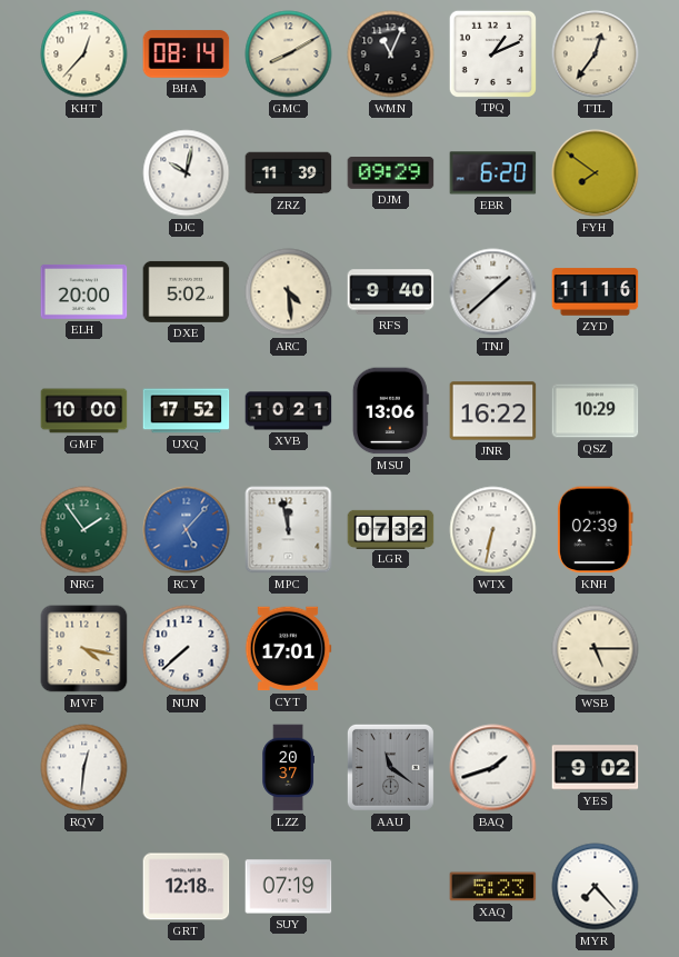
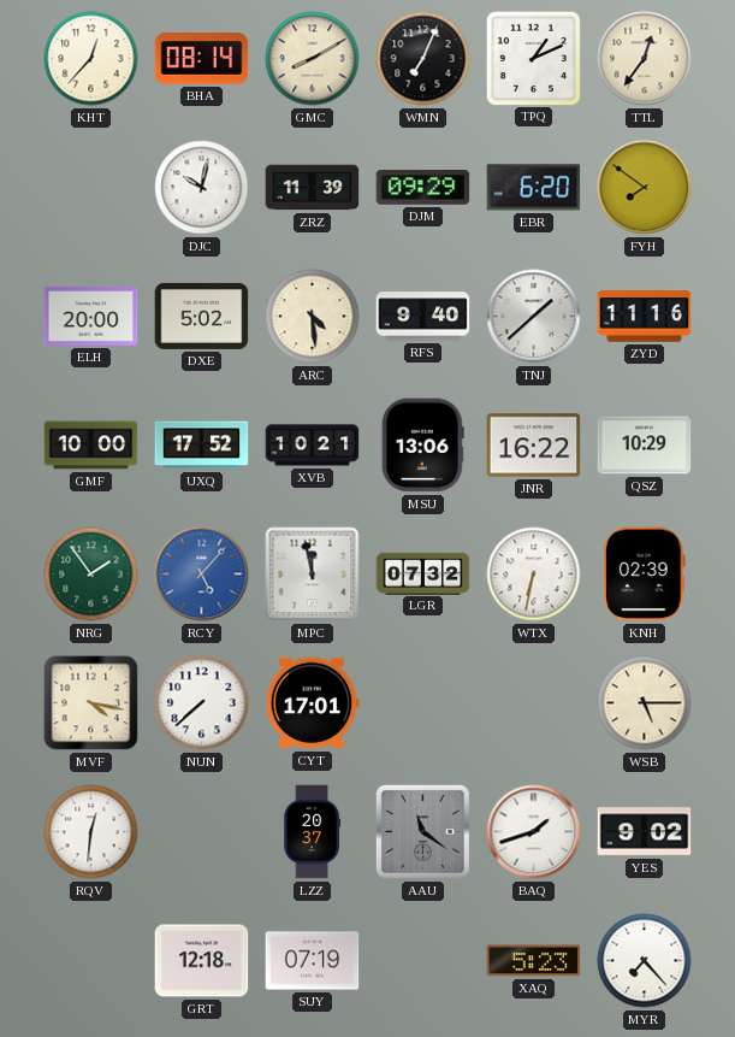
WMN: 11:04 -> 7:04 (423, 59)
